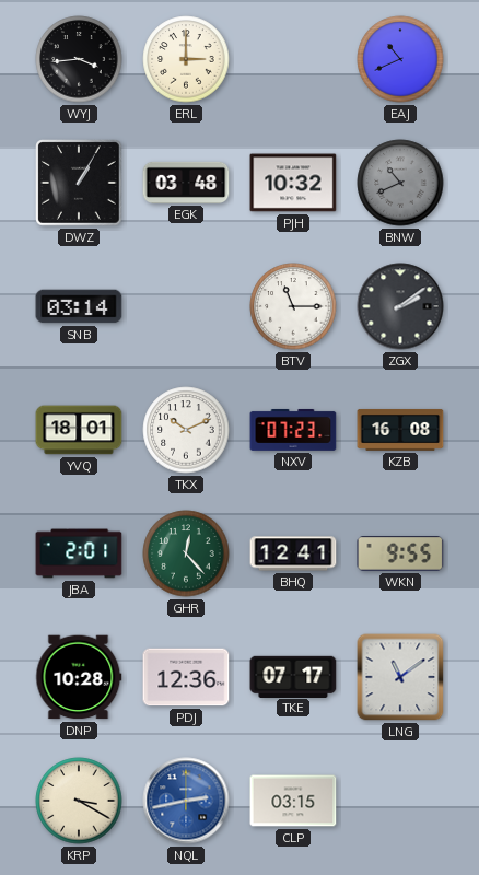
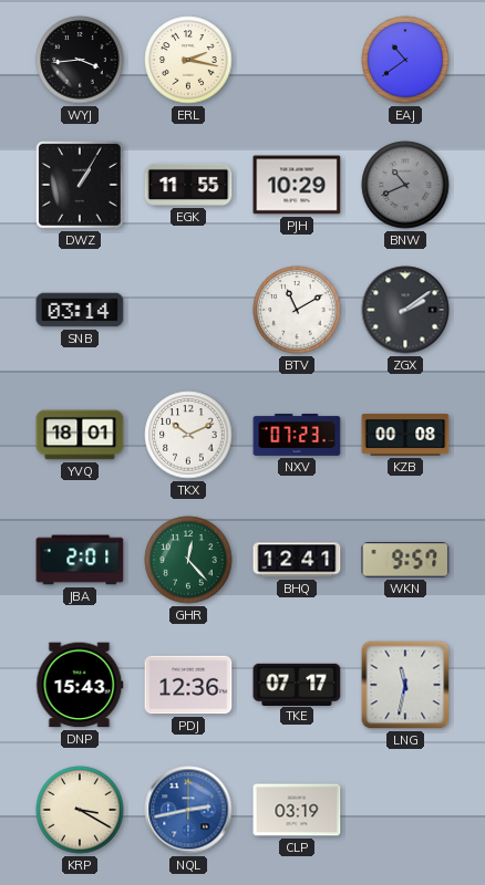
ERL: 3:00 -> 2:17 (188, 60)
EAJ: 10:41 -> 10:39 (405, 60)
EGK: 03:48 -> 11:55 (188, 185)
PJH: 10:32 -> 10:29 (297, 185)
BTV: 11:15 -> 11:10 (297, 310)
KZB: 16:08 -> 00:08 (405, 435)
WKN: 9:55 -> 9:57 (405, 561)
DNP: 10:28 -> 15:43 (80, 685)
LNG: 11:09 -> 11:32 (405, 685)
CLP: 03:15 -> 03:19 (297, 810)
